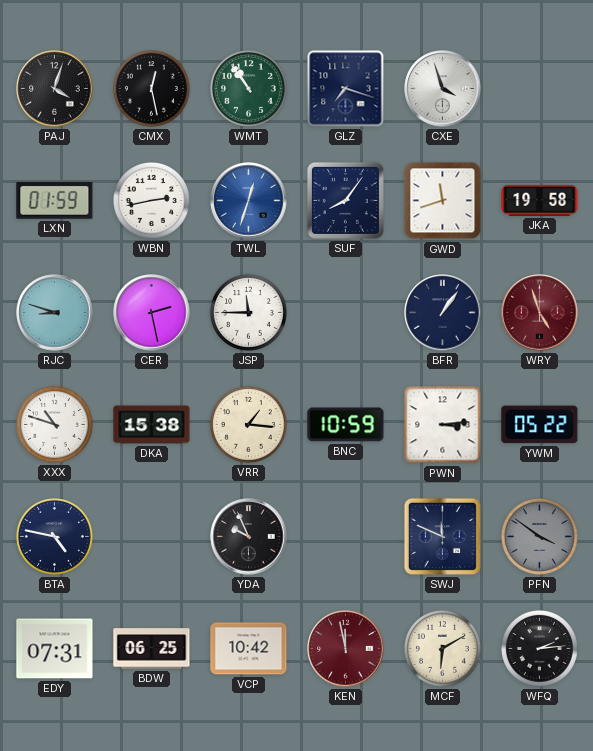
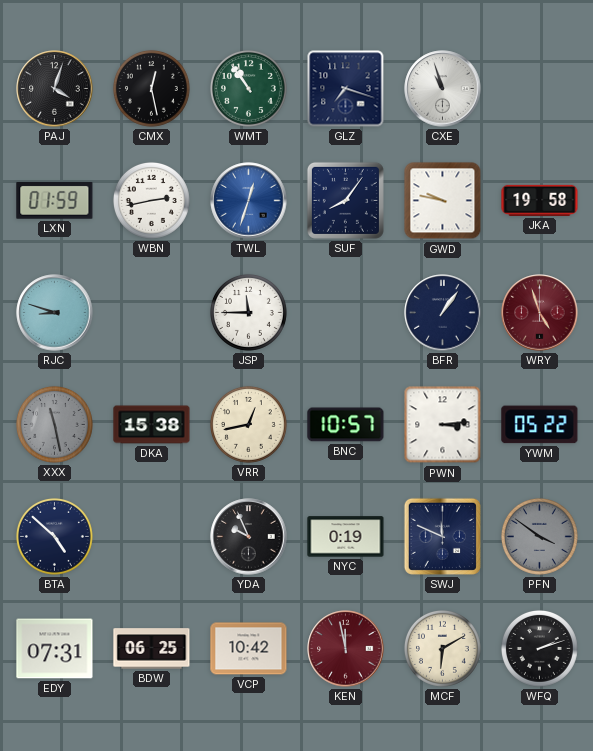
CXE: 3:57 -> 10:57 (443, 89)
GWD: 11:42 -> 9:47 (443, 201)
CER: 2:28 -> none (152, 313)
XXX: 10:48 -> 11:28 (54, 424)
XXX dial: white -> grey (54, 424)
VRR: 1:16 -> 12:43 (248, 424)
BNC: 10:59 -> 10:57 (346, 425)
BTA: 4:47 -> 4:52 (54, 536)
NYC: none -> 0:19 (346, 537)
WFQ: 2:14 -> 2:12 (539, 648)
